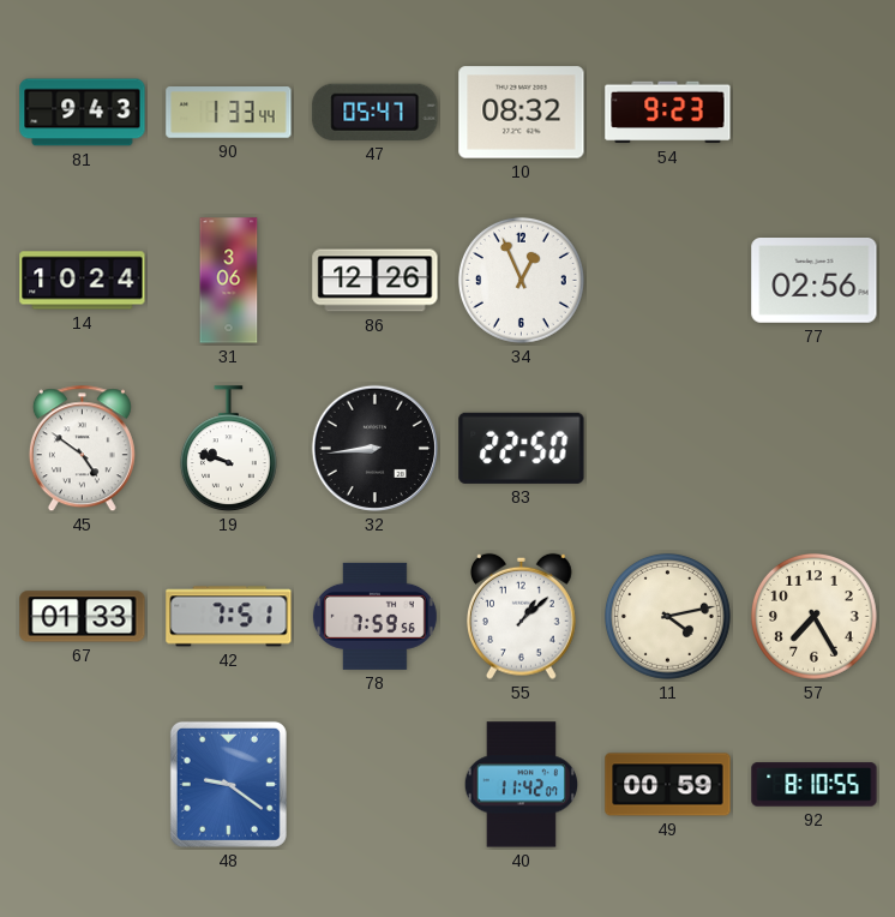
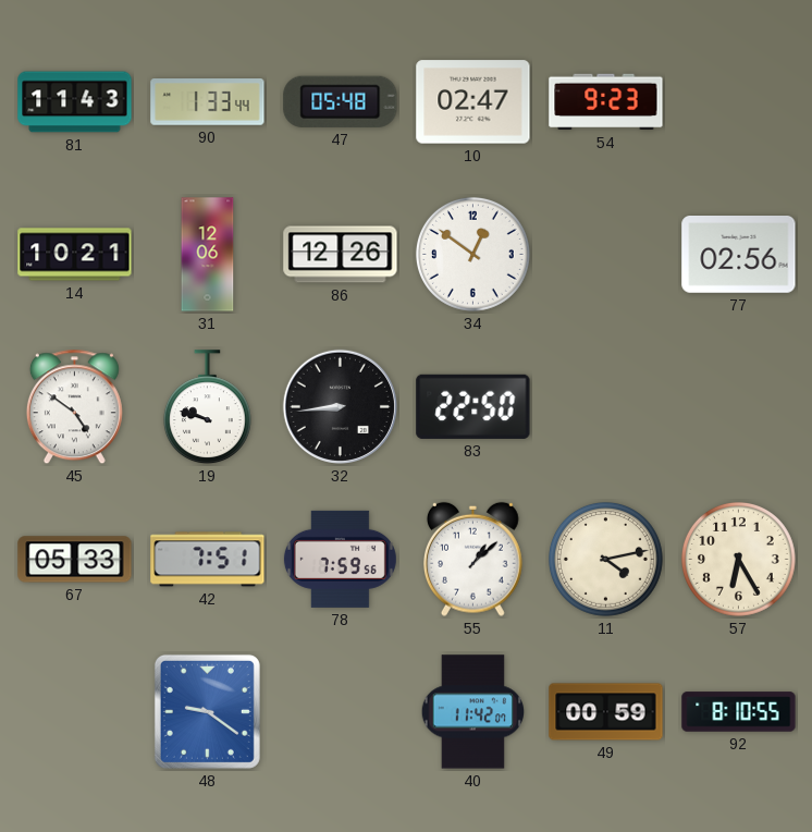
81: 9:43 -> 11:43 (75, 102)
47: 05:47 -> 05:48 (341, 101)
10: 08:32 -> 02:47 (473, 102)
14: 10:24 -> 10:21 (75, 255)
31: 3:06 -> 12:06 (208, 255)
34: 12:56 -> 12:51 (472, 254)
67: 01:33 -> 05:33 (75, 560)
57: 7:25 -> 6:25 (738, 559)
